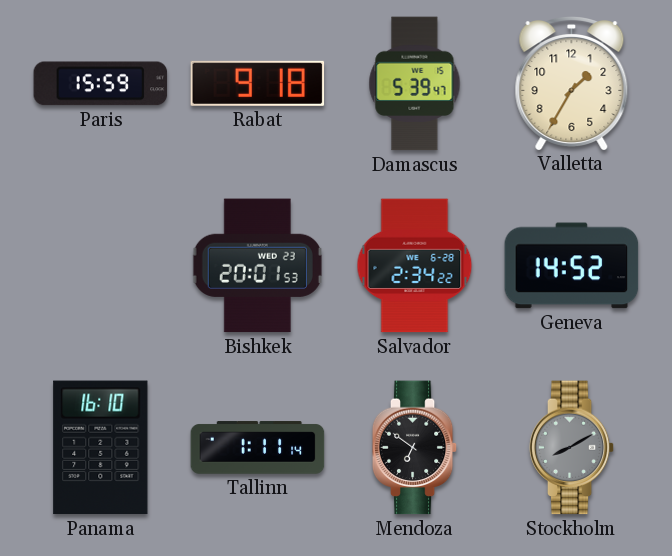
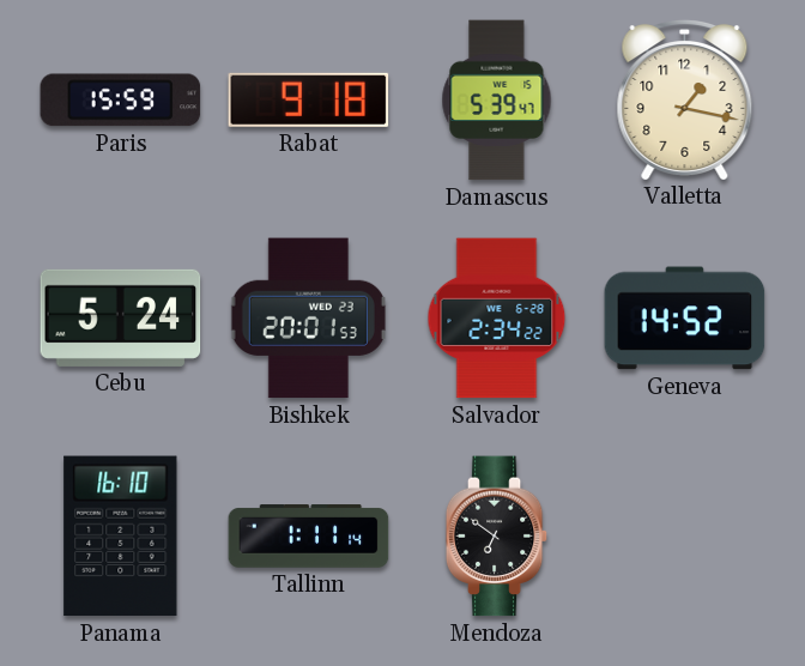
Valletta: 1:35 -> 1:17 (685, 101)
Cebu: none -> 5:24 (121, 317)
Stockholm: 8:10 -> none (572, 448)
